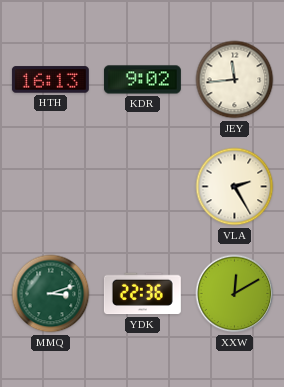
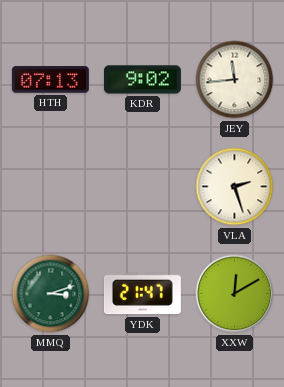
HTH: 16:13 -> 07:13 (50, 80)
VLA: 2:25 -> 2:27 (235, 187)
YDK: 22:36 -> 21:47 (142, 294)
